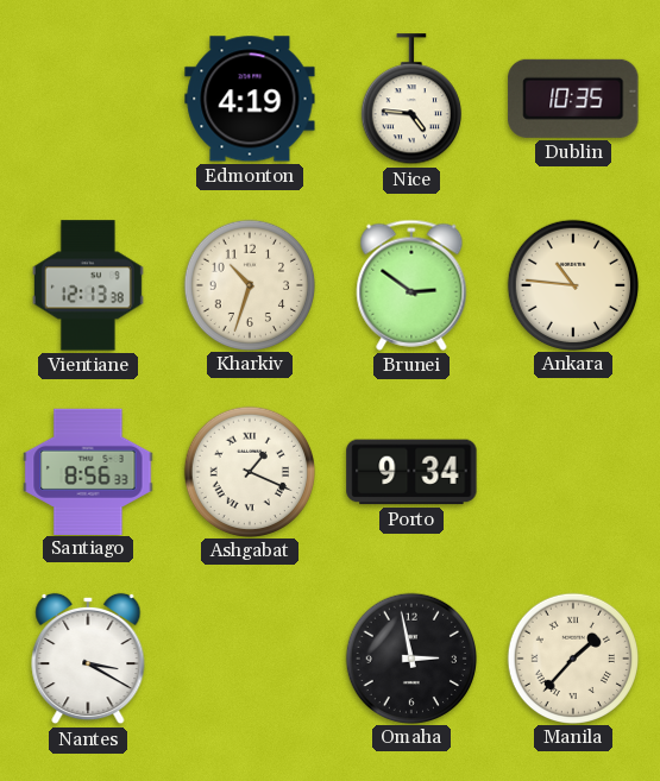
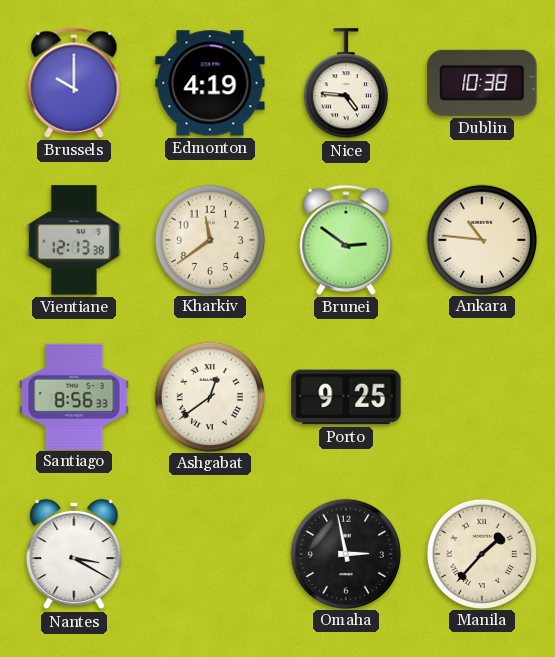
Brussels: none -> 10:00 (74, 83)
Dublin: 10:35 -> 10:38 (482, 83)
Kharkiv: 10:33 -> 11:39 (209, 239)
Ashgabat: 1:19 -> 12:39 (209, 396)
Porto: 9:34 -> 9:25 (346, 397)
